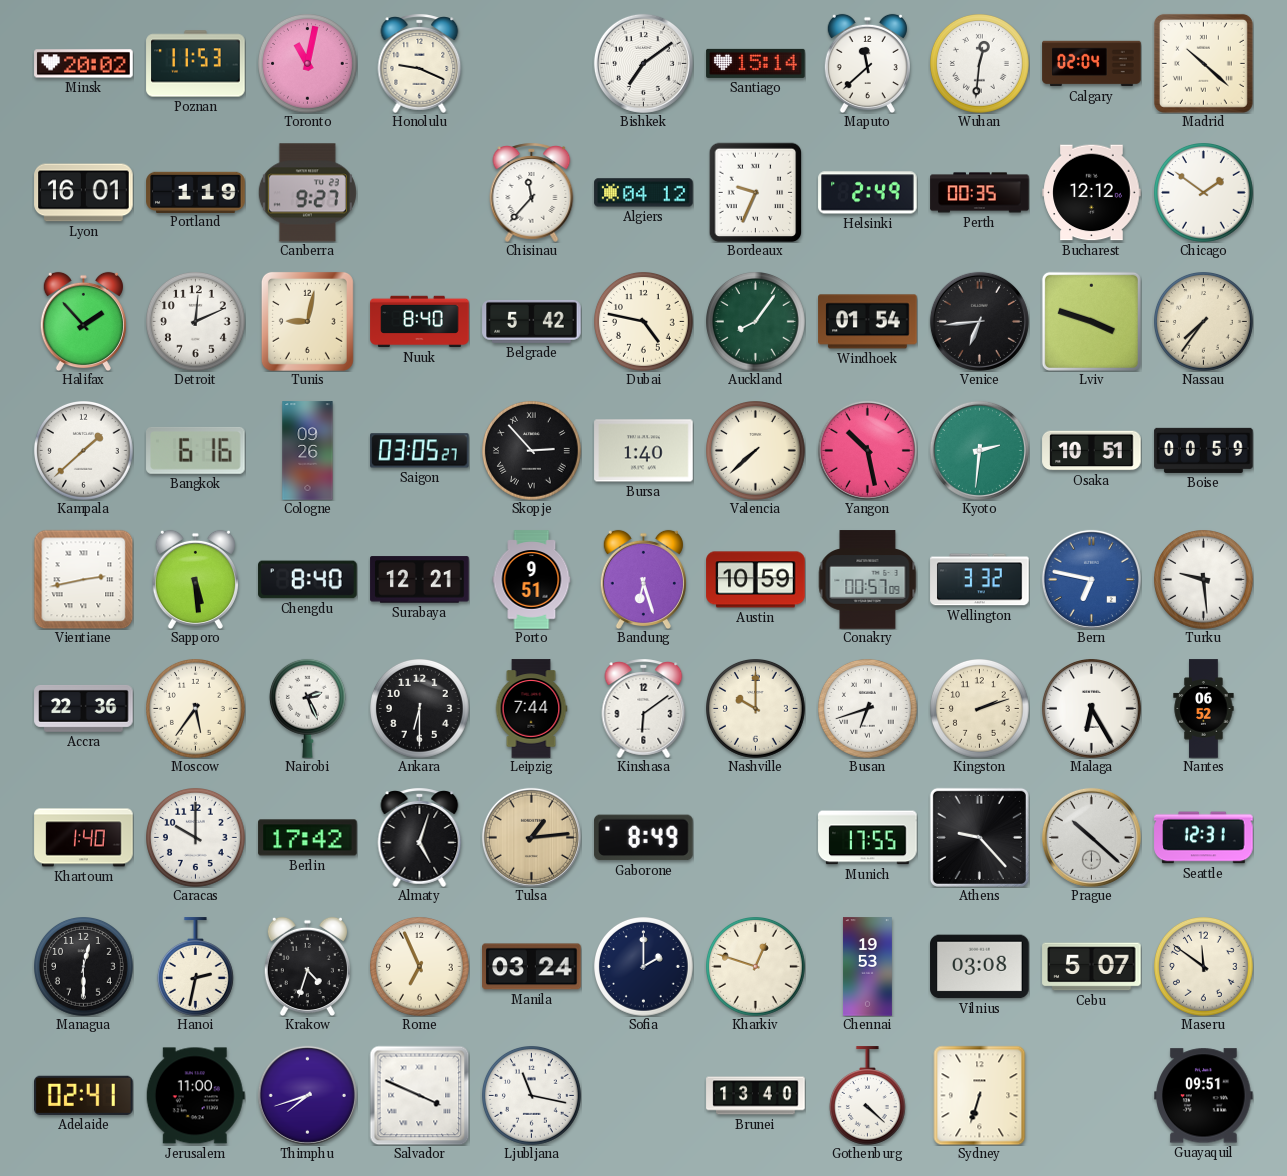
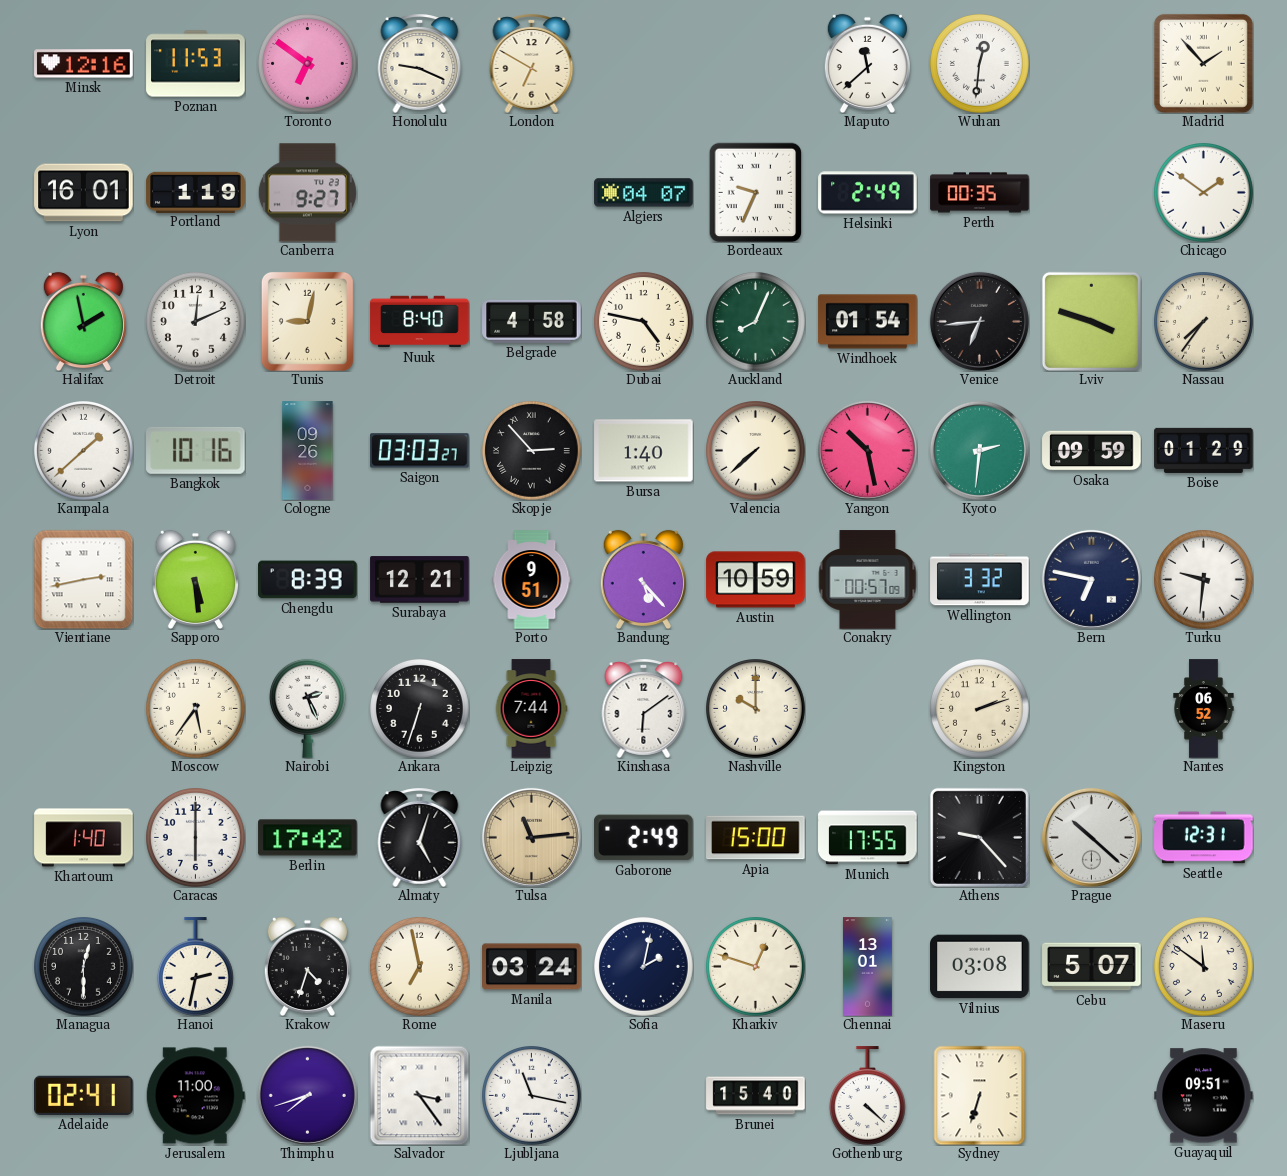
Minsk: 20:02 -> 12:16 (84, 64)
Toronto: 11:02 -> 6:51 (308, 64)
London: none -> 6:50 (532, 63)
Bishkek: 7:09 -> none (643, 63)
Santiago: 15:14 -> none (756, 63)
Calgary: 02:04 -> none (1092, 64)
Madrid: 10:22 -> 1:53 (1203, 63)
Chisinau: 11:37 -> none (532, 192)
Algiers: 04:12 -> 04:07 (644, 193)
Bucharest: 12:12 -> none (1092, 193)
Halifax: 1:53 -> 1:58 (83, 321)
Belgrade: 5:42 -> 4:58 (532, 321)
Auckland: 8:06 -> 8:04 (756, 322)
Bangkok: 6:16 -> 10:16 (196, 450)
Saigon: 03:05 -> 03:03 (420, 451)
Osaka: 10:51 -> 09:59 (1092, 451)
Boise: 00:59 -> 01:29 (1204, 450)
Chengdu: 8:40 -> 8:39 (308, 580)
Bandung: 6:27 -> 5:23 (643, 579)
Bern dial: blue -> navy (1091, 579)
Turku: 9:29 -> 9:31 (1204, 580)
Accra: 22:36 -> none (84, 708)
Ankara: 6:30 -> 6:33 (420, 709)
Busan: 6:42 -> none (868, 709)
Malaga: 6:25 -> none (1092, 709)
Caracas: 10:00 -> 6:00 (196, 838)
Tulsa: 1:14 -> 11:14 (531, 837)
Gaborone: 8:49 -> 2:49 (644, 838)
Apia: none -> 15:00 (756, 838)
Rome: 6:56 -> 6:58 (420, 967)
Sofia: 2:00 -> 2:02 (644, 967)
Chennai: 19:53 -> 13:01 (867, 967)
Salvador: 3:49 -> 3:24 (419, 1095)
Brunei: 13:40 -> 15:40 (756, 1096)
